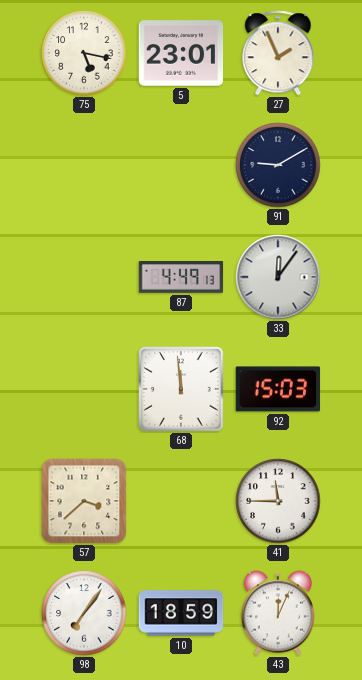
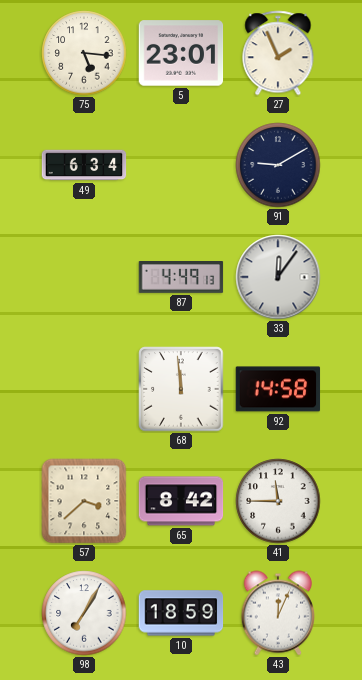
75: 5:17 -> 5:16 (84, 53)
49: none -> 6:34 (84, 165)
92: 15:03 -> 14:58 (278, 389)
65: none -> 8:42 (181, 501)
98: 7:06 -> 7:05 (84, 613)
